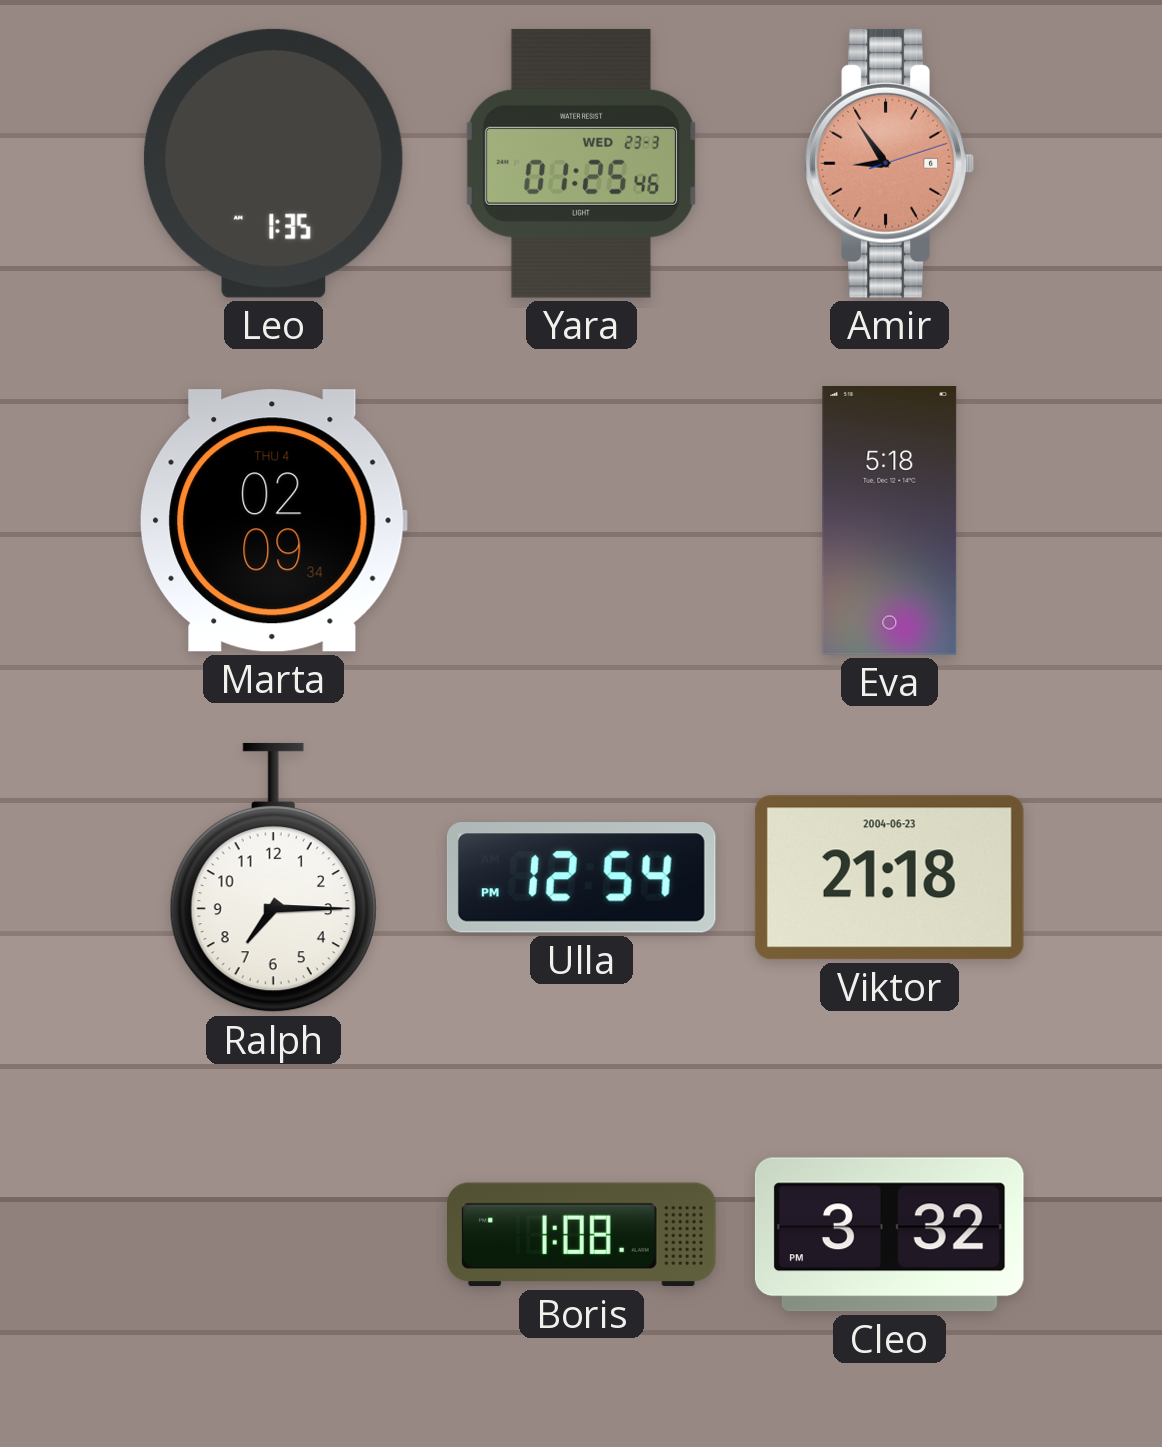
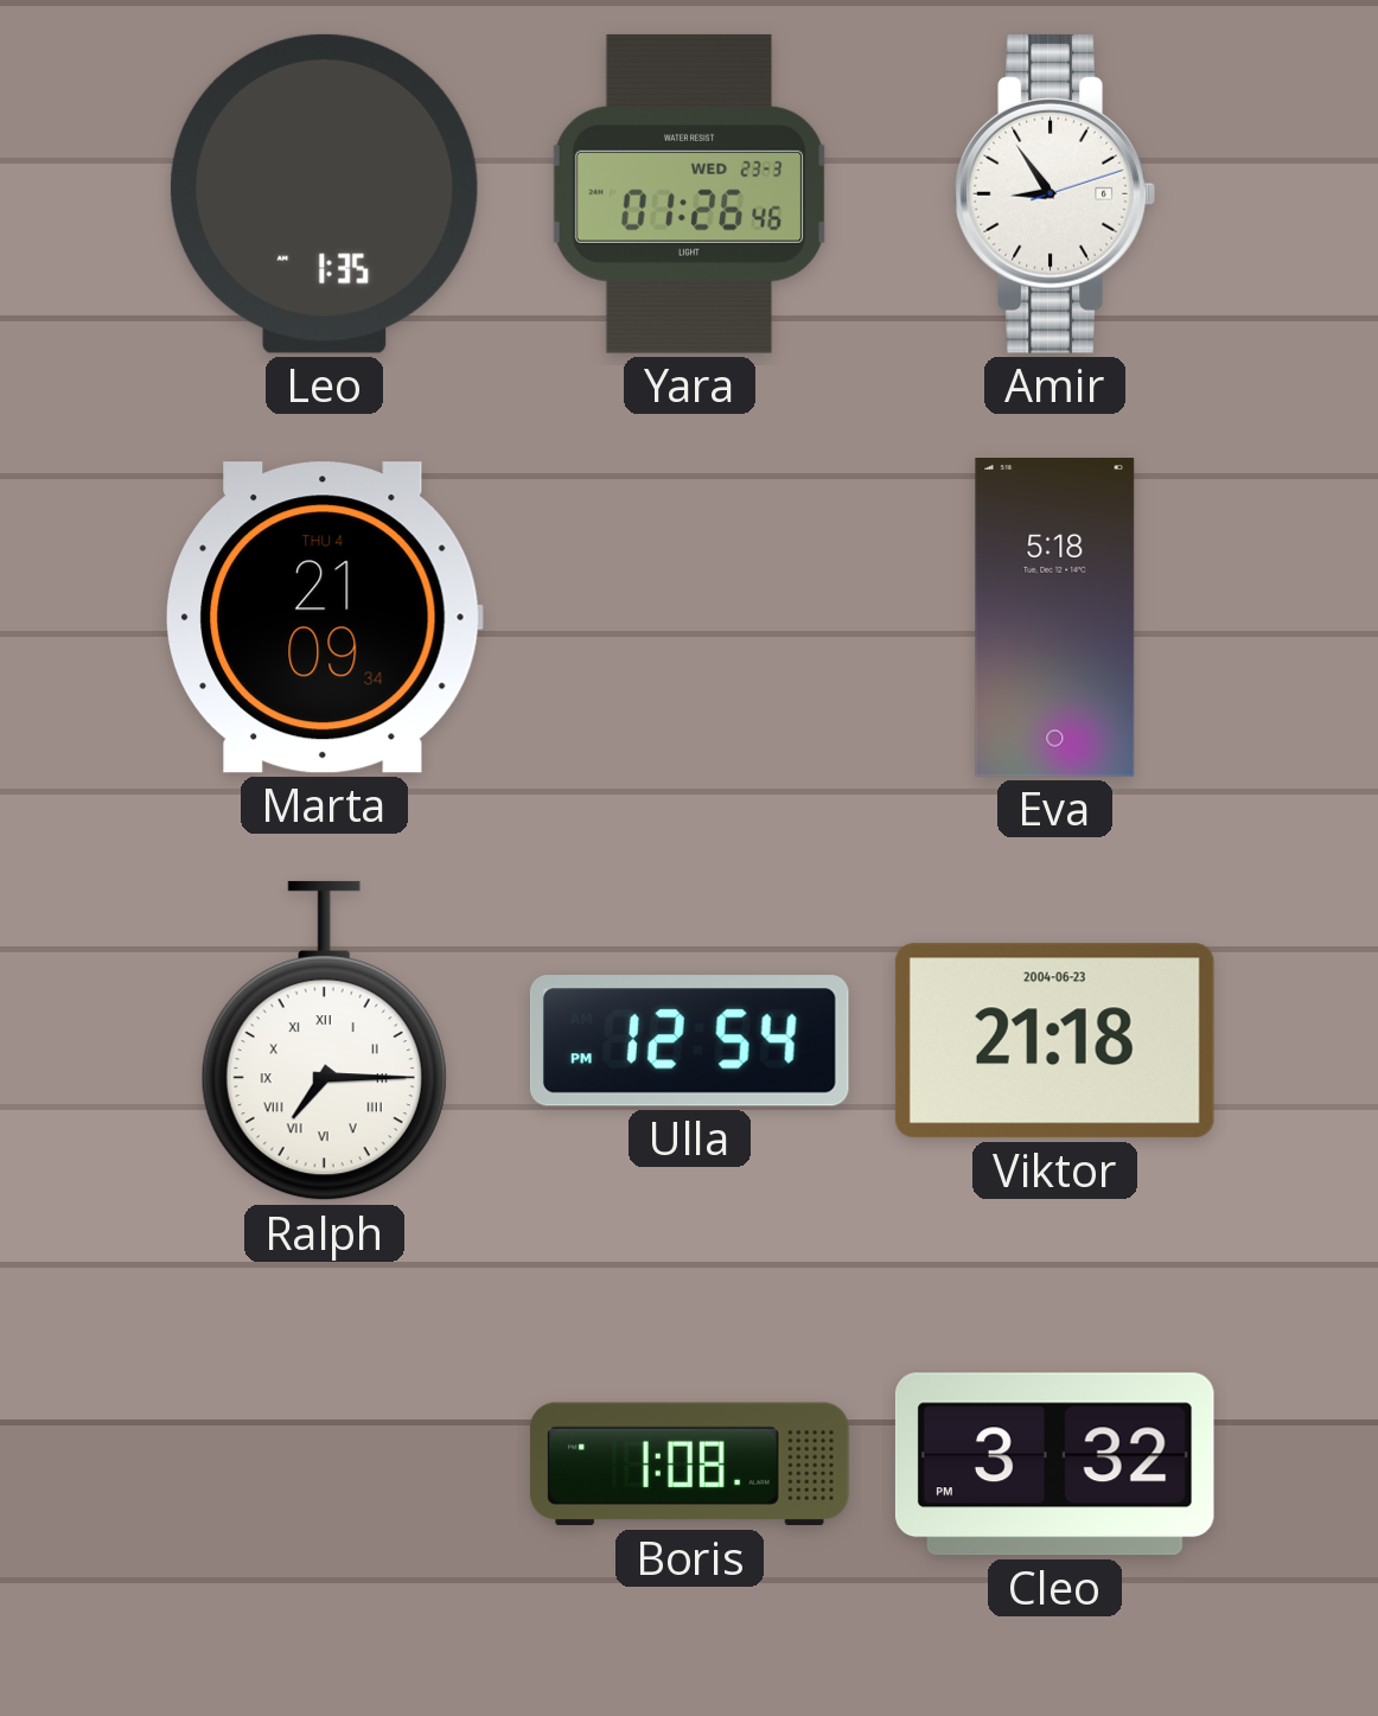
Yara: 01:25 -> 01:26 (689, 193)
Amir dial: salmon -> white (1054, 193)
Marta: 02:09 -> 21:09 (325, 618)
Ralph numerals: Arabic -> Roman (324, 1041)
